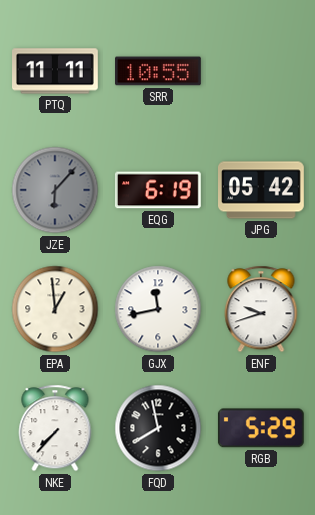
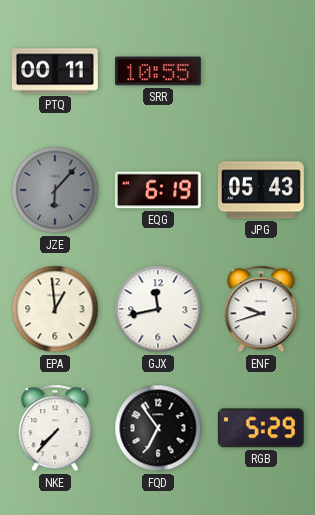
PTQ: 11:11 -> 00:11 (56, 71)
JPG: 05:42 -> 05:43 (262, 190)
FQD: 7:58 -> 6:54 (158, 428)
